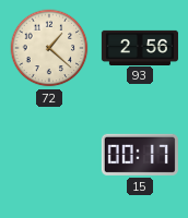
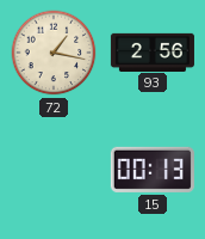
72: 1:22 -> 1:17 (54, 53)
15: 00:17 -> 00:13 (153, 170)
